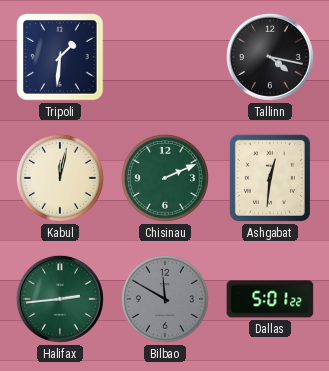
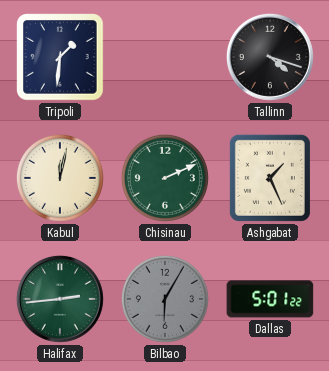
Tallinn: 4:17 -> 4:18 (270, 57)
Ashgabat: 12:31 -> 1:26 (270, 178)
Bilbao: 11:50 -> 6:05 (165, 299)
